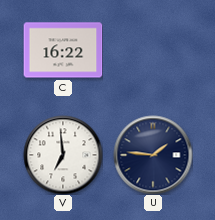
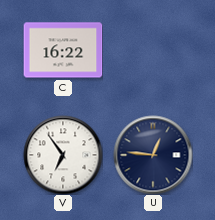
V: 6:59 -> 6:54 (63, 155)
U: 1:46 -> 12:46 (153, 155)
